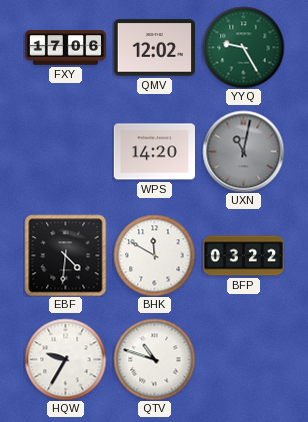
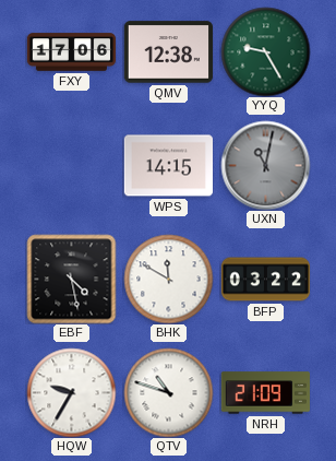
QMV: 12:02 -> 12:38 (168, 52)
WPS: 14:20 -> 14:15 (168, 166)
EBF: 4:31 -> 4:28 (71, 279)
NRH: none -> 21:09 (265, 393)
